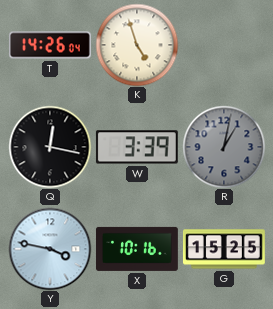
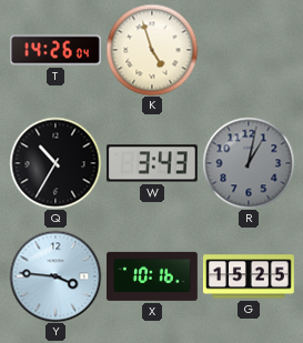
Q: 12:17 -> 10:35 (55, 163)
W: 3:39 -> 3:43 (152, 163)
Y: 3:47 -> 3:46 (55, 276)
